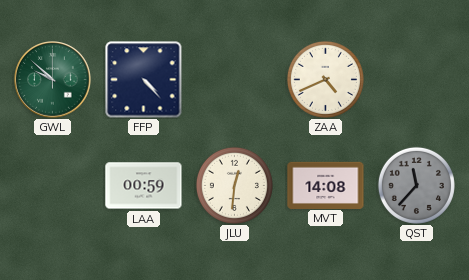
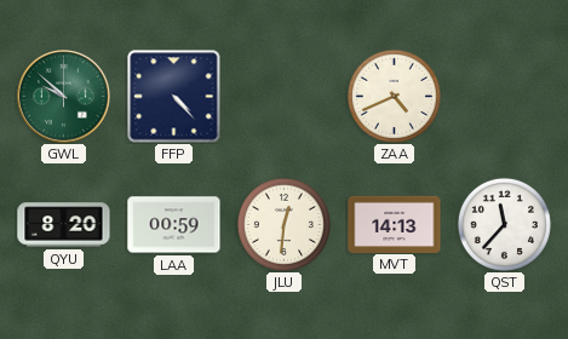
QYU: none -> 8:20 (64, 225)
MVT: 14:08 -> 14:13 (395, 224)
QST dial: grey -> white (504, 224)
